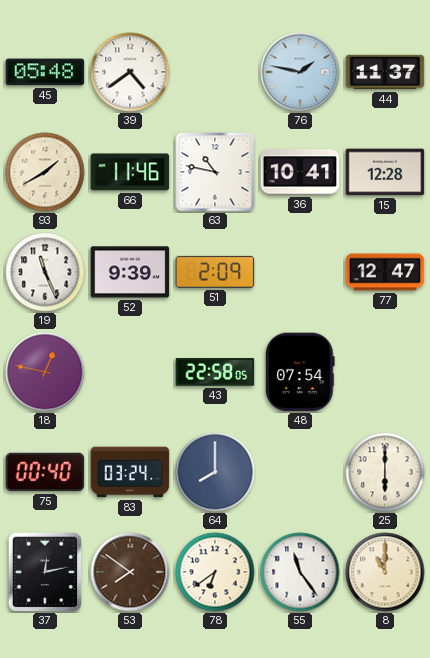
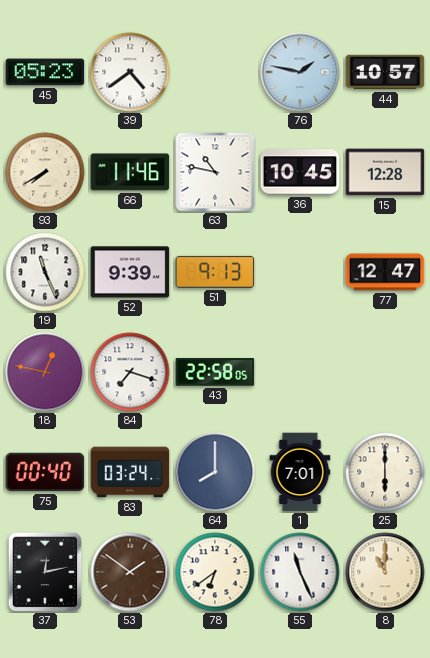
45: 05:48 -> 05:23 (45, 72)
44: 11:37 -> 10:57 (385, 72)
93: 1:40 -> 7:40 (45, 172)
36: 10:41 -> 10:45 (300, 172)
51: 2:09 -> 9:13 (215, 272)
84: none -> 7:18 (130, 372)
48: 07:54 -> none (300, 372)
1: none -> 7:01 (300, 472)
53: 7:51 -> 1:51 (130, 572)
55: 11:24 -> 11:26 (300, 572)
